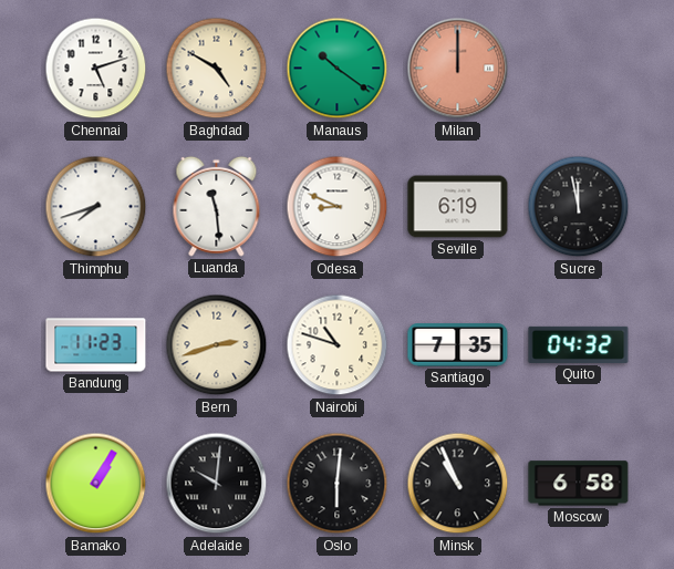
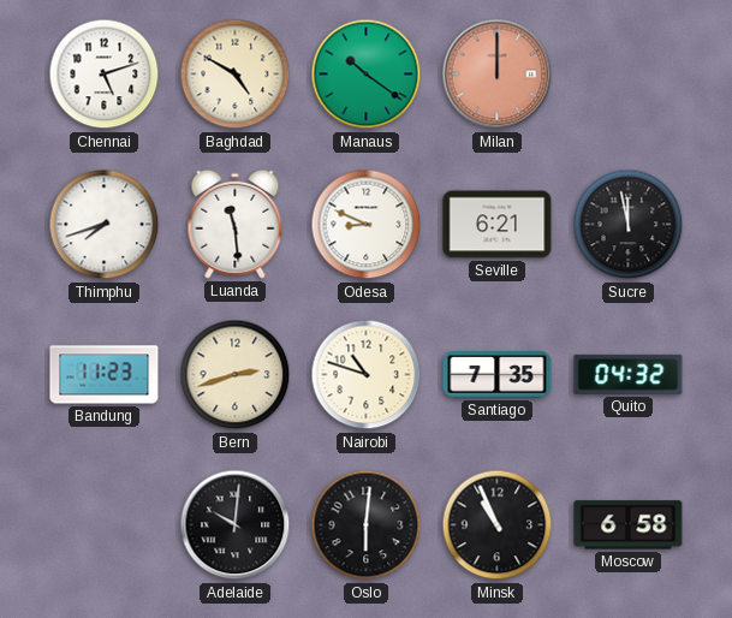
Seville: 6:19 -> 6:21 (498, 225)
Bamako: 1:05 -> none (96, 484)
